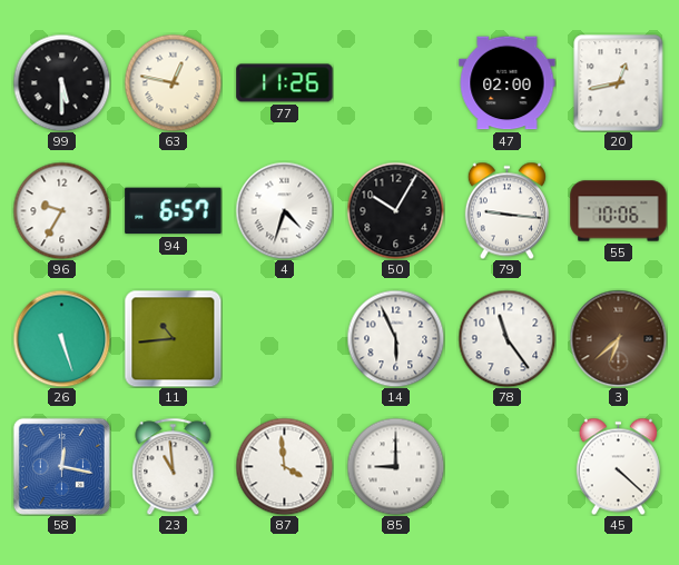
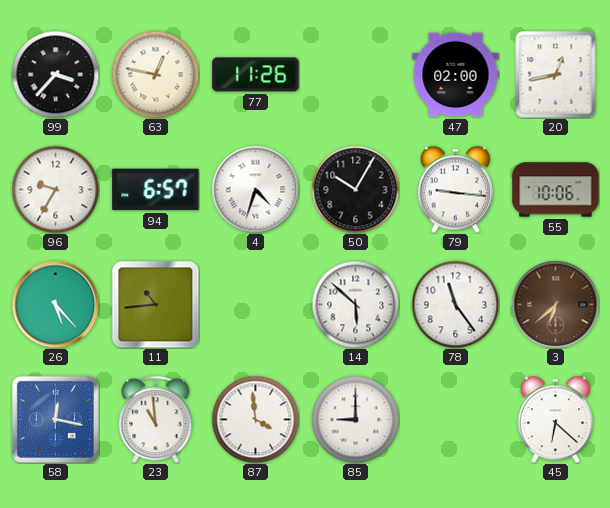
99: 5:30 -> 3:37 (55, 74)
26: 5:27 -> 5:23 (55, 304)
14: 5:56 -> 5:52 (355, 304)
45: 4:22 -> 6:22 (555, 419)
